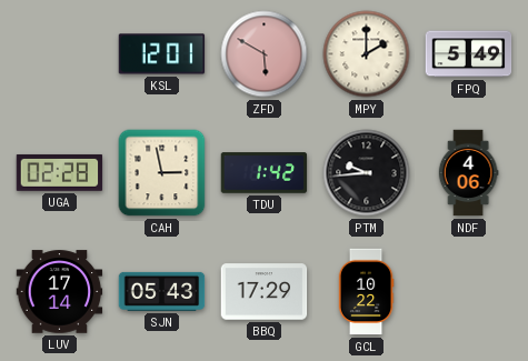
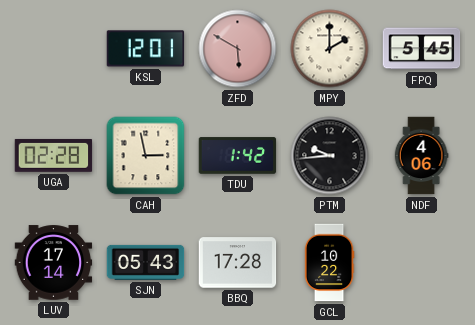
FPQ: 5:49 -> 5:45 (422, 49)
BBQ: 17:29 -> 17:28 (238, 263)
